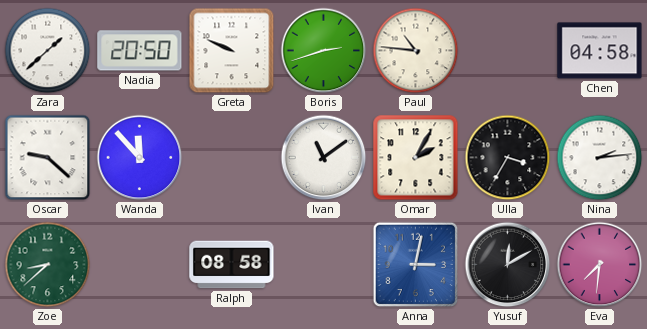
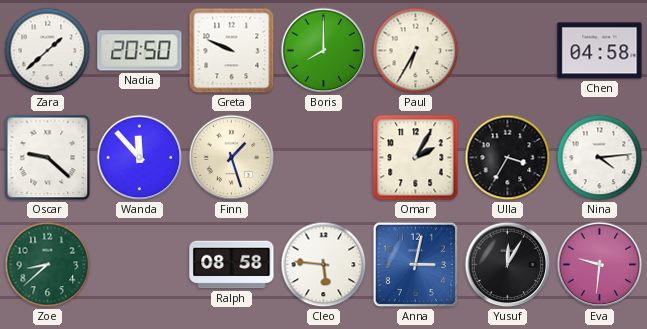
Boris: 2:42 -> 8:00 (324, 51)
Paul: 10:46 -> 6:35 (416, 51)
Finn: none -> 1:27 (232, 158)
Ivan: 11:09 -> none (324, 158)
Nina: 2:14 -> 4:14 (600, 158)
Cleo: none -> 5:46 (324, 265)
Yusuf: 12:10 -> 12:05 (508, 265)
Eva: 7:31 -> 9:31 (600, 265)
